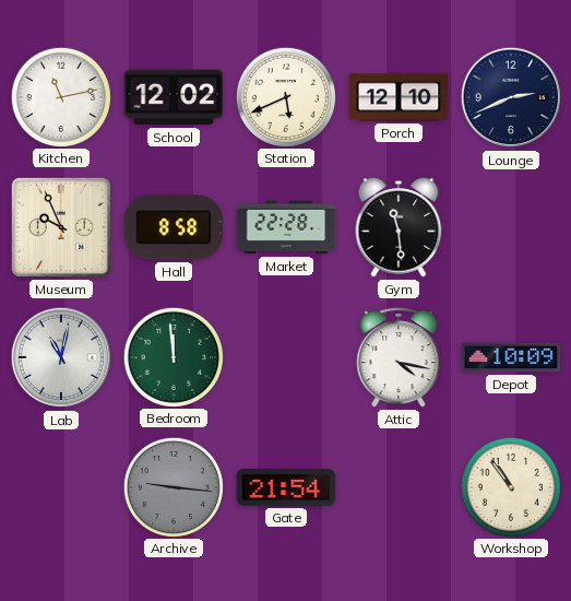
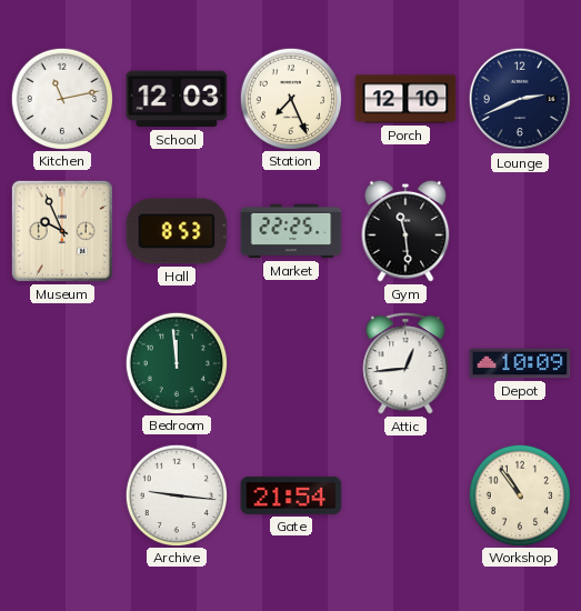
School: 12:02 -> 12:03 (177, 99)
Station: 5:41 -> 7:26 (290, 98)
Hall: 8:58 -> 8:53 (177, 231)
Market: 22:28 -> 22:25 (291, 231)
Lab: 11:02 -> none (61, 357)
Attic: 4:17 -> 12:44 (405, 364)
Archive dial: grey -> white (176, 494)
